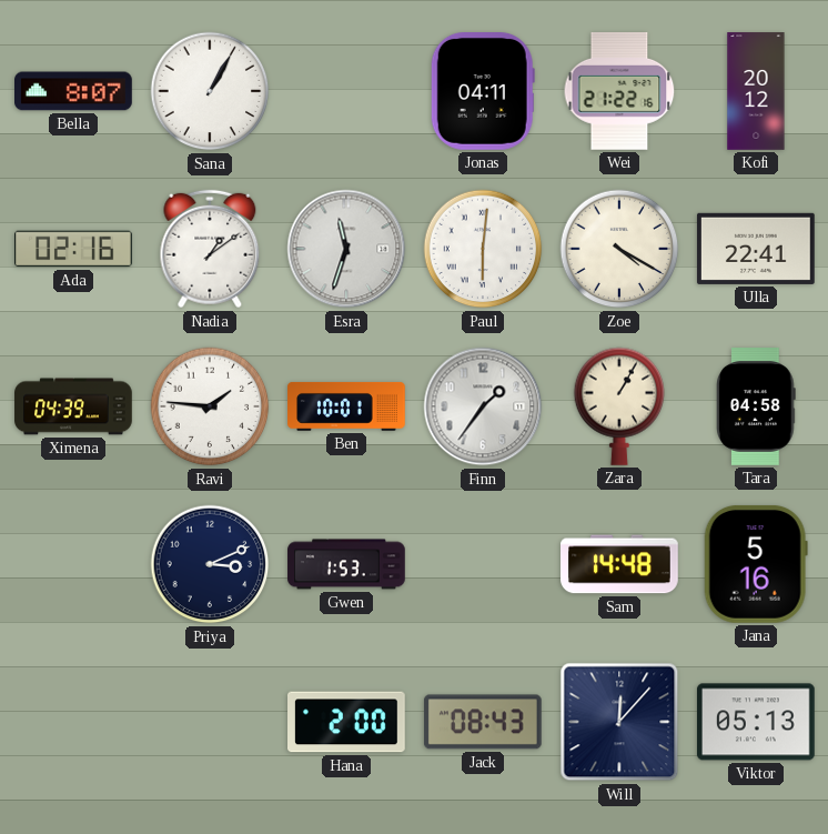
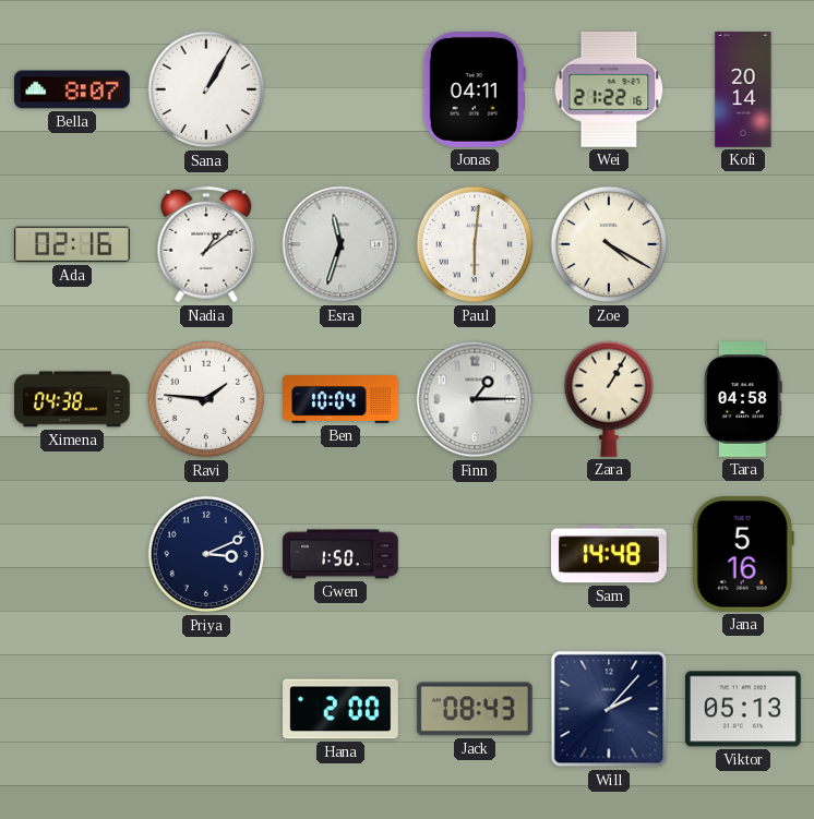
Kofi: 20:12 -> 20:14 (743, 89)
Ulla: 22:41 -> none (756, 249)
Ximena: 04:39 -> 04:38 (72, 399)
Ben: 10:01 -> 10:04 (342, 399)
Finn: 1:36 -> 1:15 (475, 399)
Gwen: 1:53 -> 1:50 (340, 554)
Will: 12:07 -> 2:07 (609, 709)
